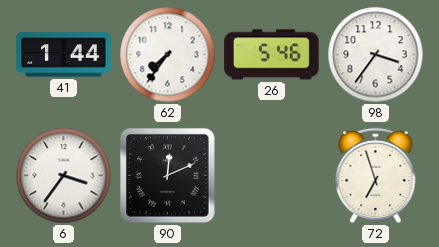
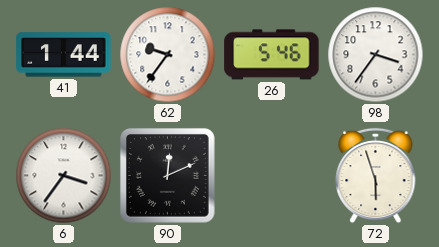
62: 7:36 -> 9:36 (168, 55)
72: 6:57 -> 5:57 (376, 176)
